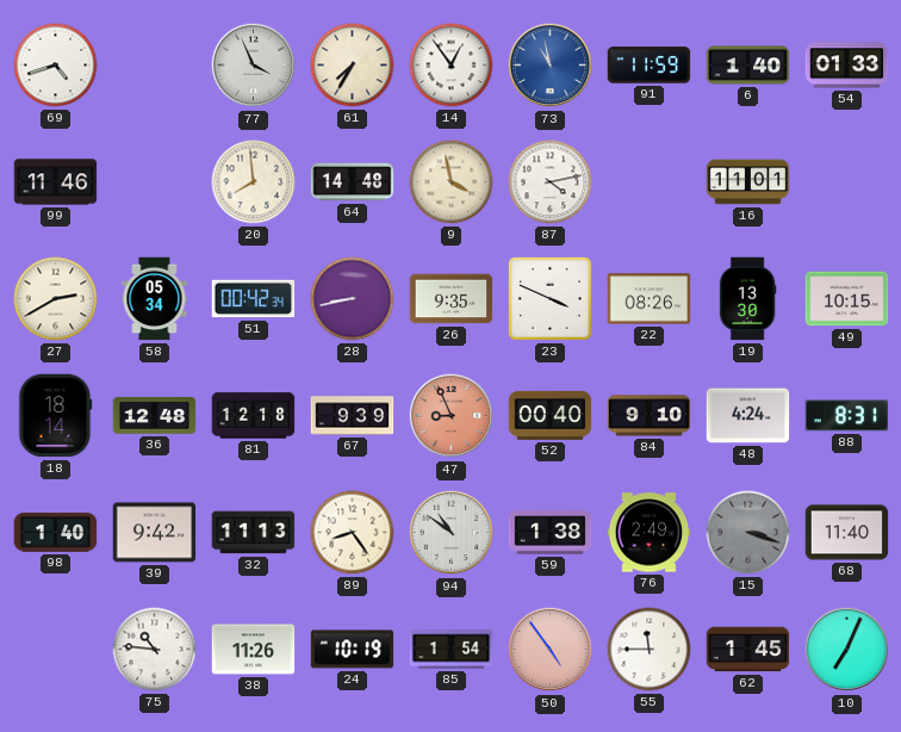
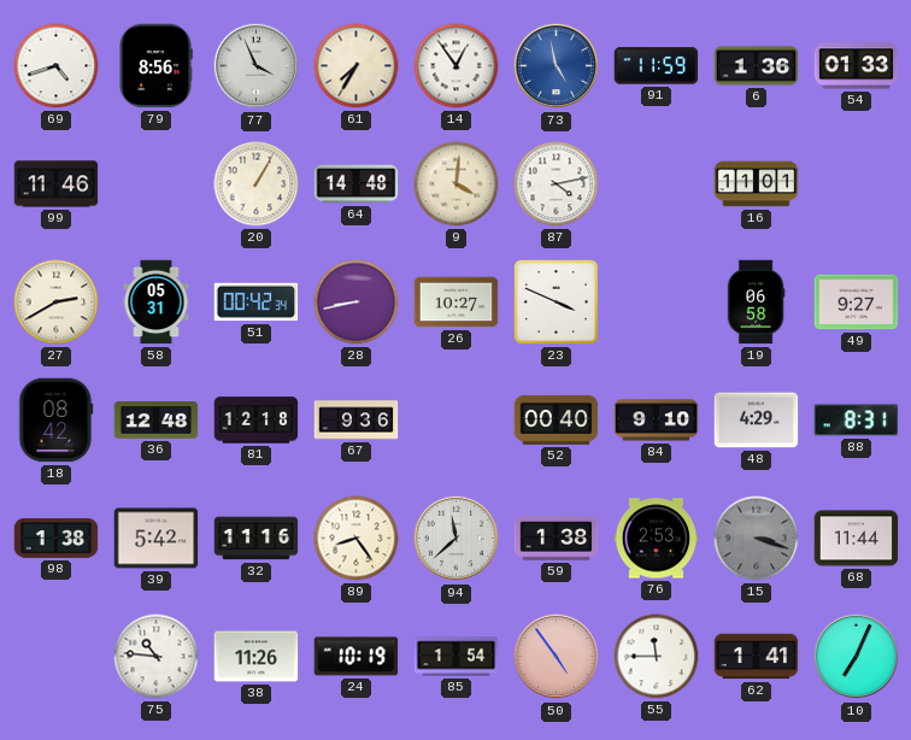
79: none -> 8:56 (155, 66)
73: 10:58 -> 4:58 (557, 66)
6: 1:40 -> 1:36 (757, 66)
20: 7:59 -> 1:05 (257, 184)
9: 3:58 -> 4:01 (457, 184)
58: 05:34 -> 05:31 (157, 303)
26: 9:35 -> 10:27 (457, 303)
22: 08:26 -> none (650, 299)
19: 13:30 -> 06:58 (756, 303)
49: 10:15 -> 9:27 (857, 303)
18: 18:14 -> 08:42 (57, 421)
67: 9:39 -> 9:36 (357, 421)
47: 8:56 -> none (452, 416)
48: 4:24 -> 4:29 (757, 421)
98: 1:40 -> 1:38 (57, 539)
39: 9:42 -> 5:42 (157, 539)
32: 11:13 -> 11:16 (257, 539)
94: 10:51 -> 11:38 (457, 539)
76: 2:49 -> 2:53 (657, 539)
68: 11:40 -> 11:44 (857, 539)
62: 1:45 -> 1:41 (757, 657)
